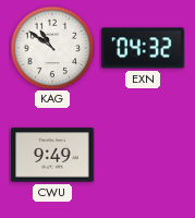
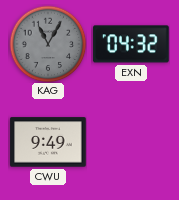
KAG: 10:51 -> 11:05 (48, 44)
KAG dial: white -> grey (48, 44)
